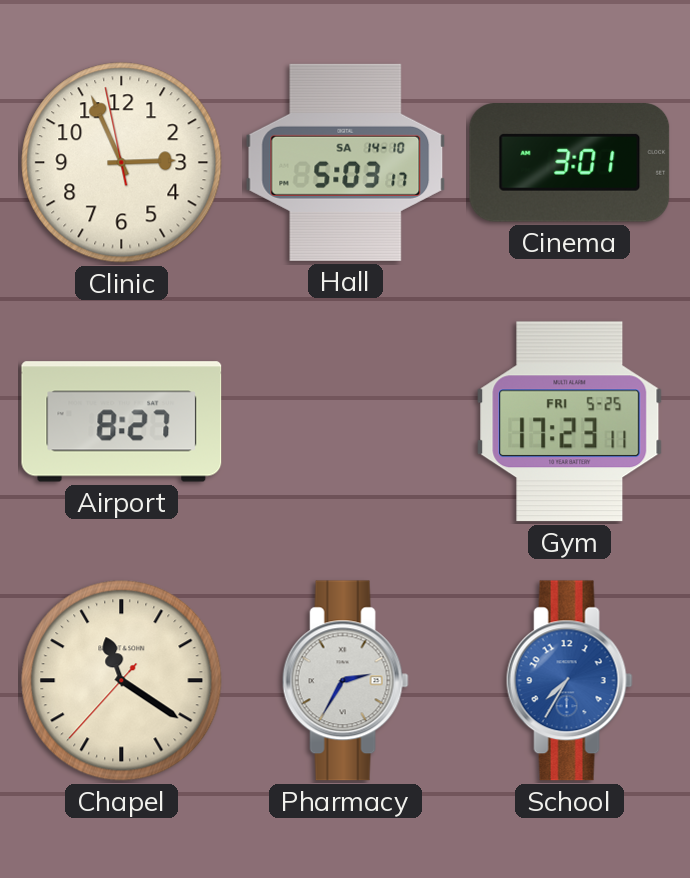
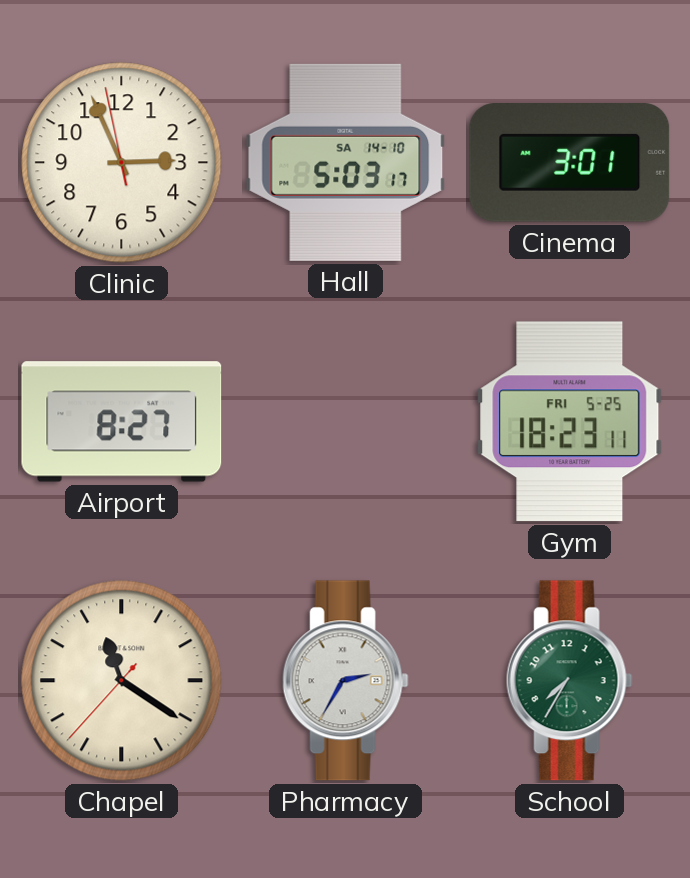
Gym: 17:23 -> 18:23 (570, 422)
School dial: blue -> green (569, 681)
